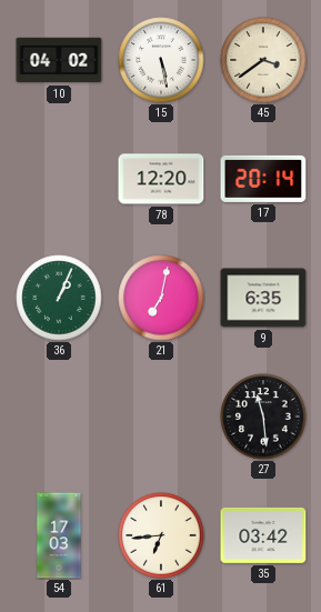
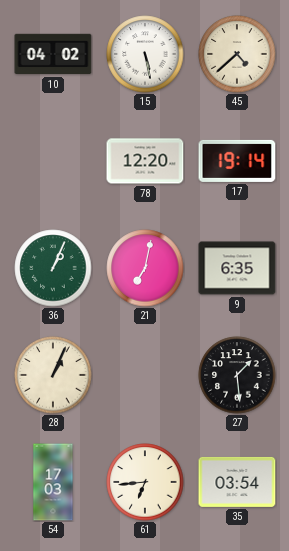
45: 3:39 -> 4:38 (237, 54)
17: 20:14 -> 19:14 (237, 161)
28: none -> 1:04 (53, 375)
27: 11:29 -> 1:29 (237, 375)
35: 03:42 -> 03:54 (237, 482)
